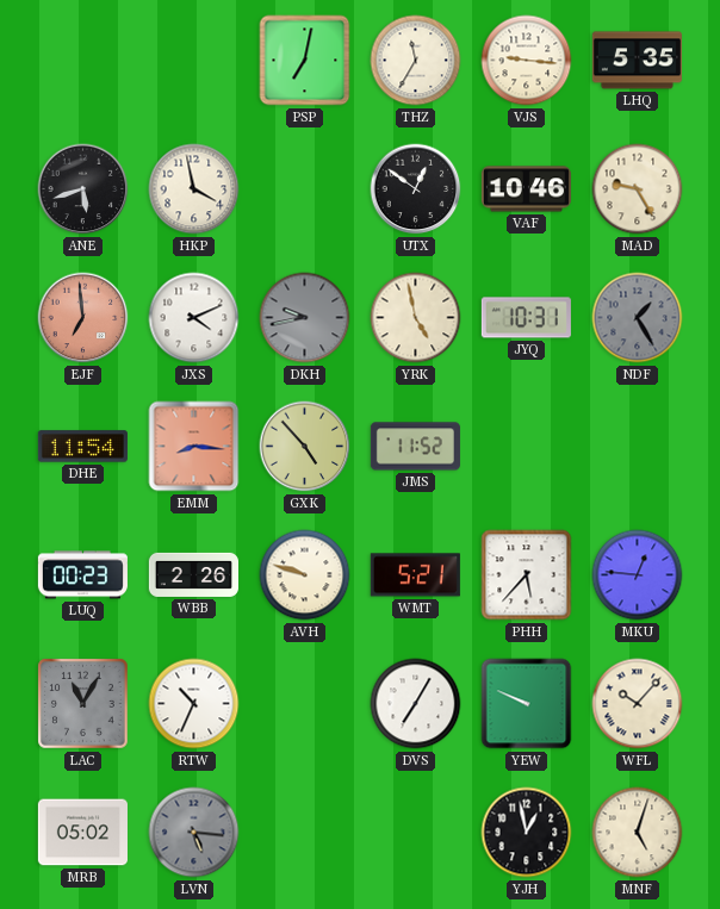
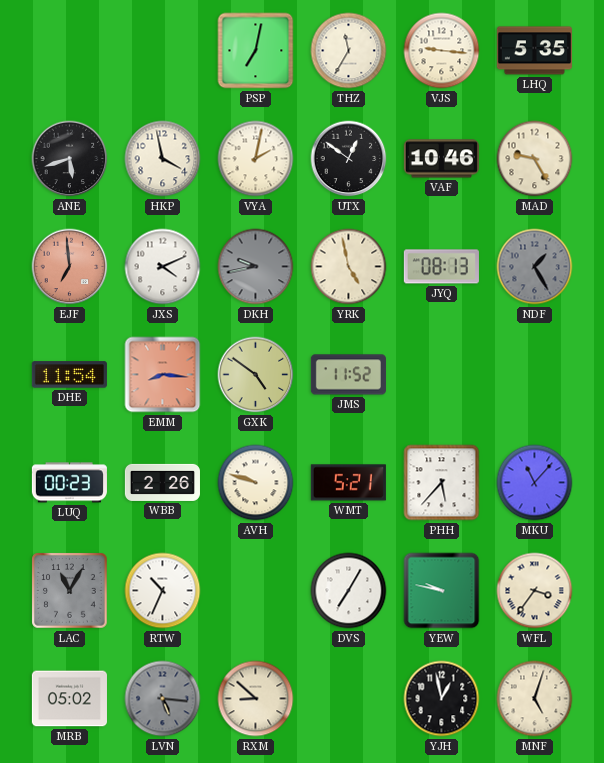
VYA: none -> 2:02 (256, 159)
JYQ: 10:31 -> 08:13 (441, 267)
GXK: 4:53 -> 4:51 (256, 375)
MKU: 12:46 -> 11:07 (535, 483)
YEW: 9:49 -> 9:47 (442, 591)
WFL: 10:07 -> 3:36 (535, 591)
RXM: none -> 8:52 (256, 699)
